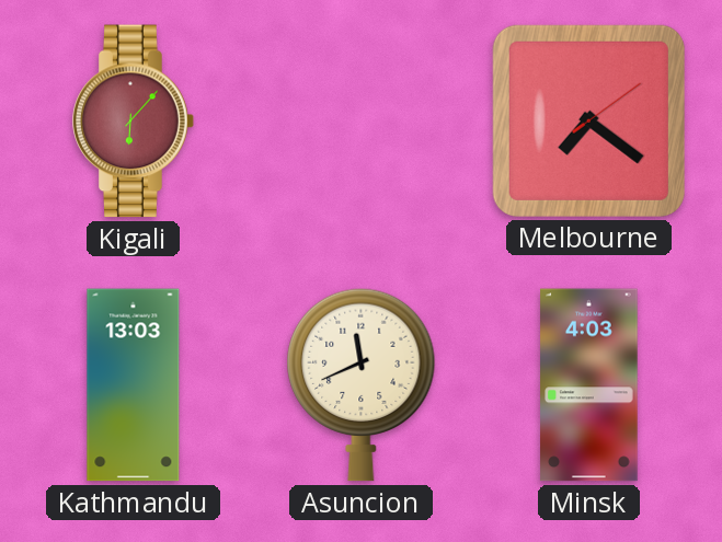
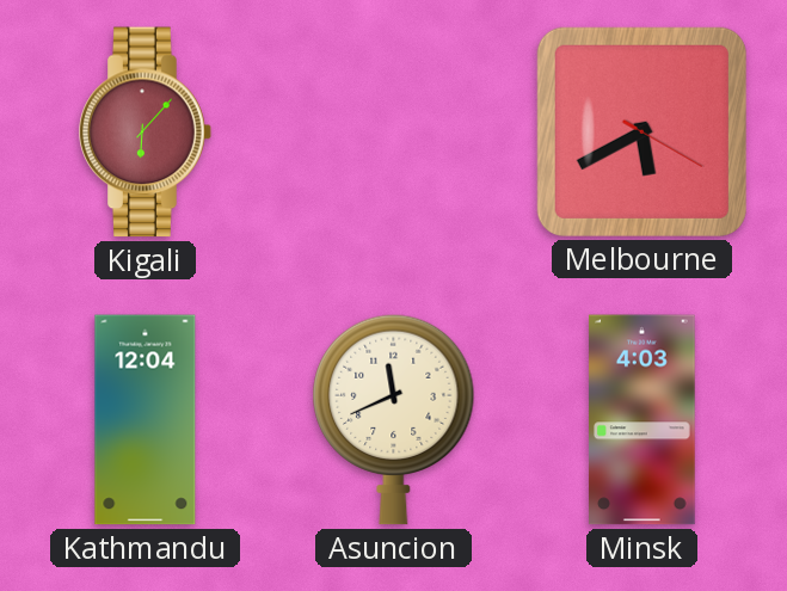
Melbourne: 7:21 -> 5:40 (641, 131)
Kathmandu: 13:03 -> 12:04 (146, 420)
